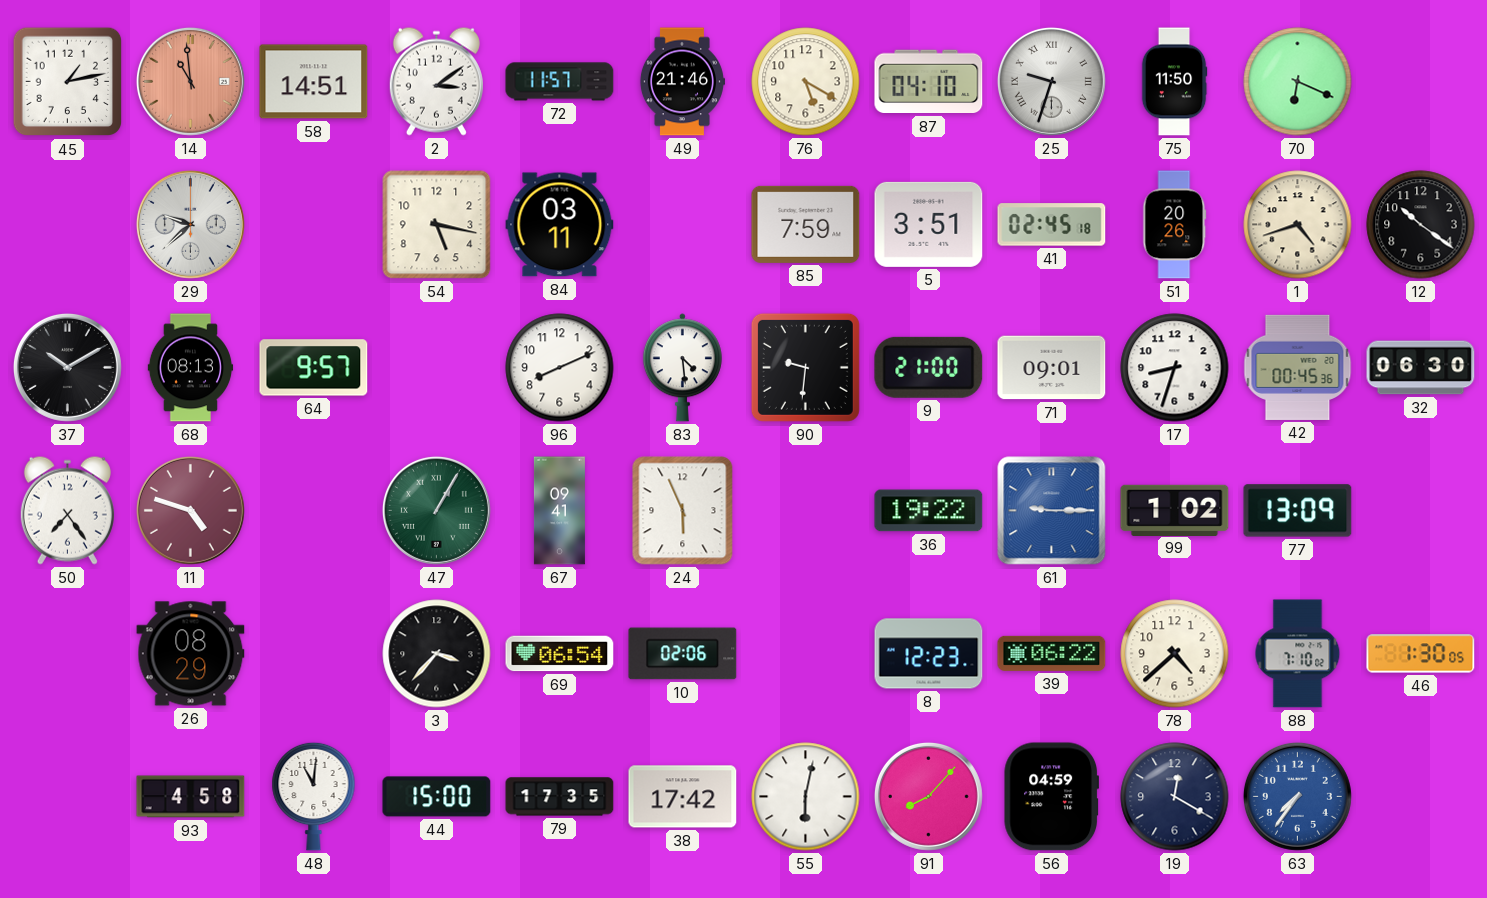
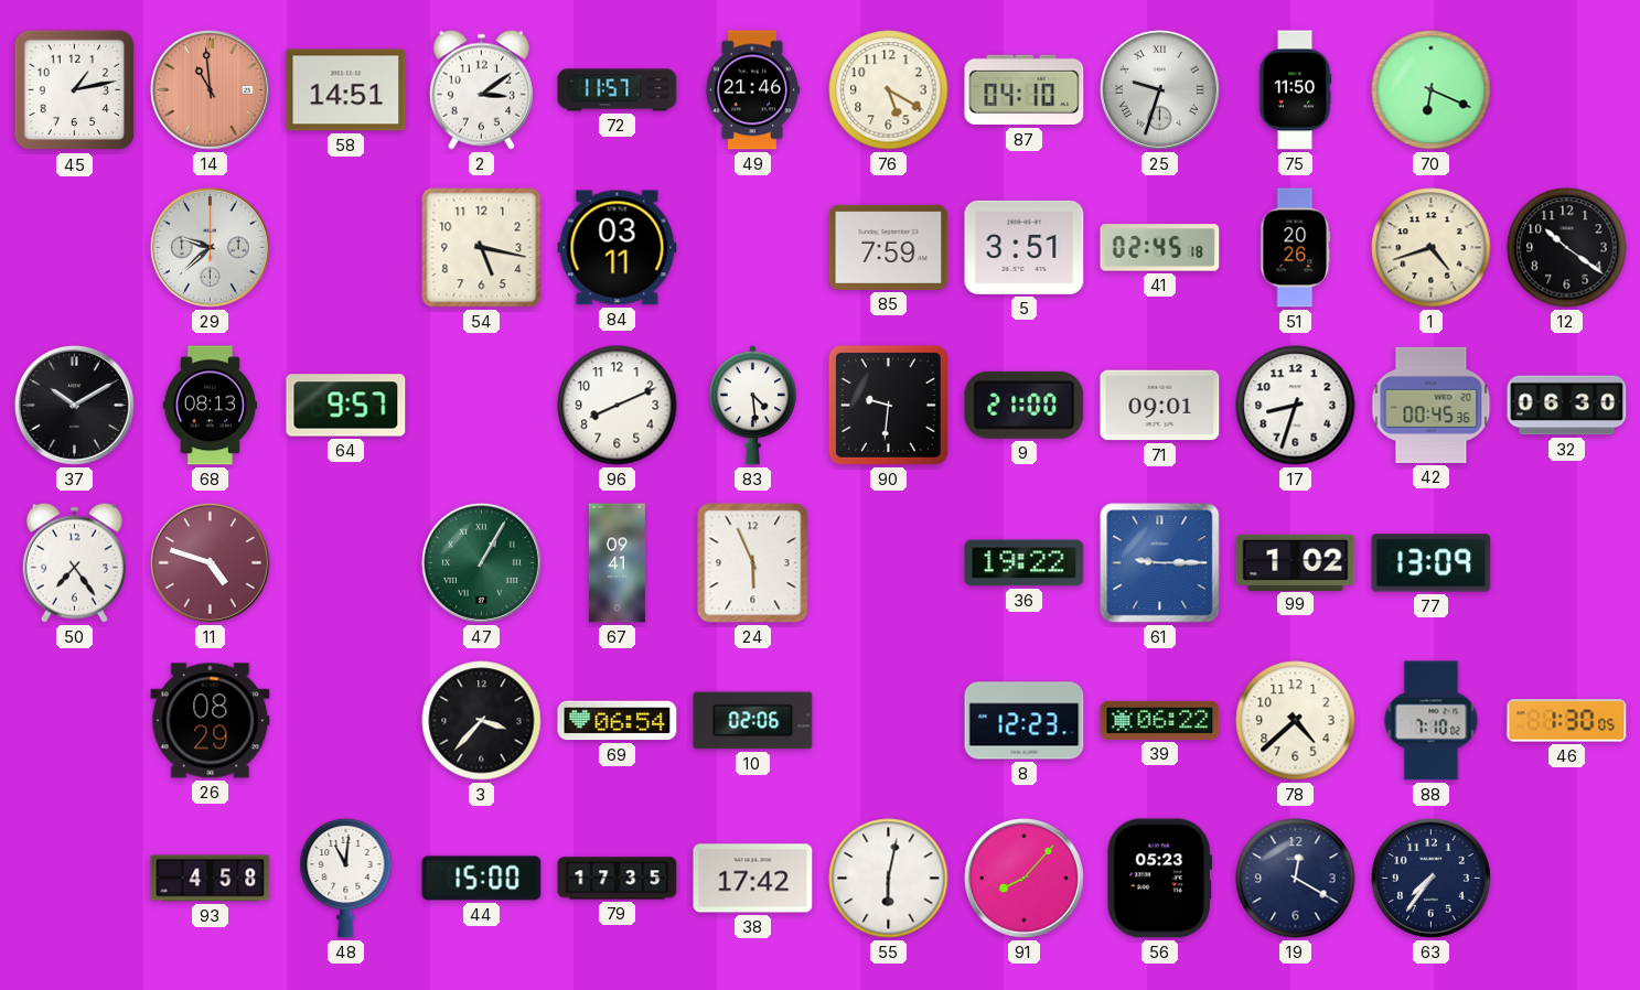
56: 04:59 -> 05:23 (1159, 879)
63 dial: blue -> navy (1430, 878)
